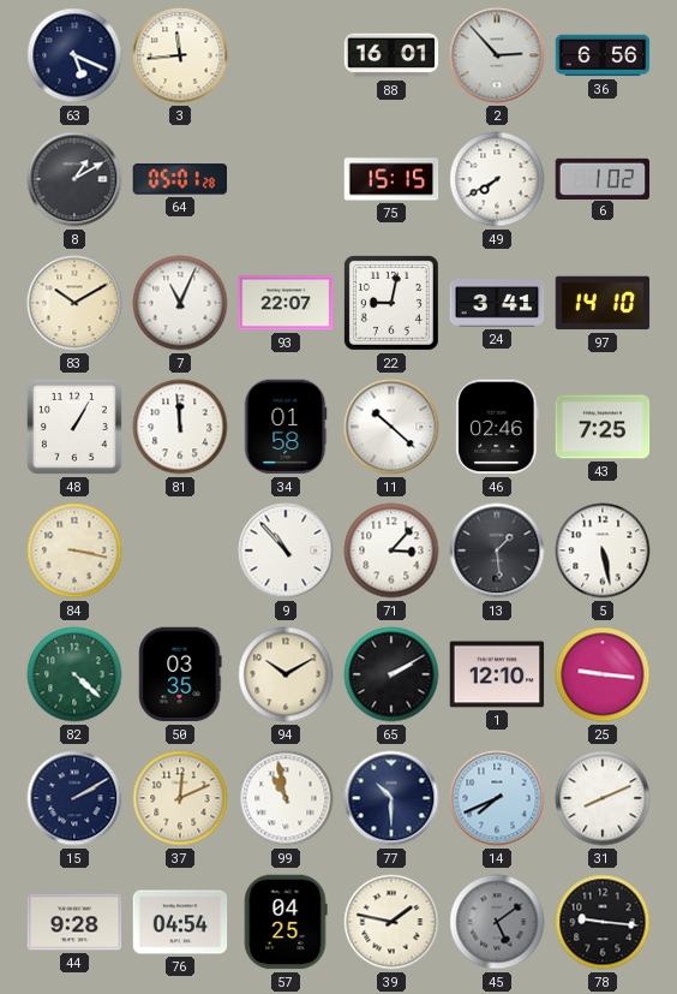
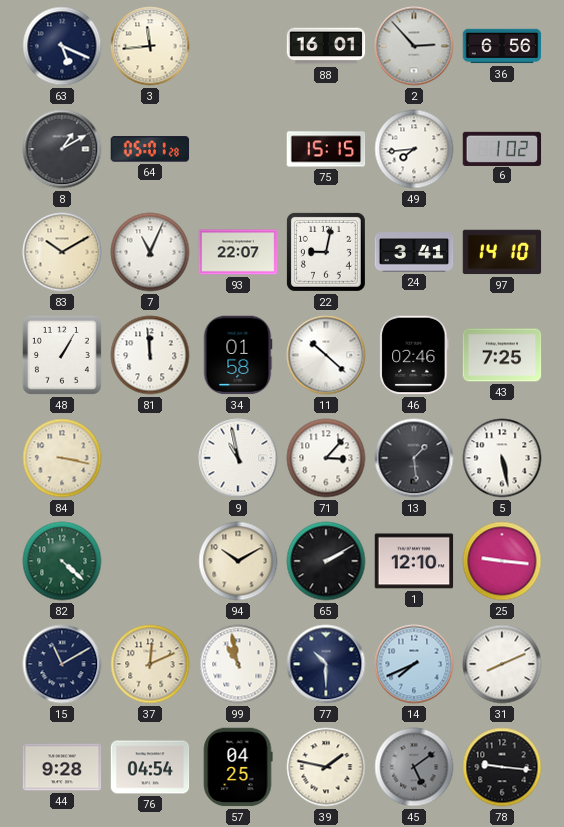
49: 7:40 -> 7:44 (414, 149)
9: 10:53 -> 10:58 (238, 458)
50: 03:35 -> none (180, 674)
15: 2:10 -> 11:10 (62, 664)
